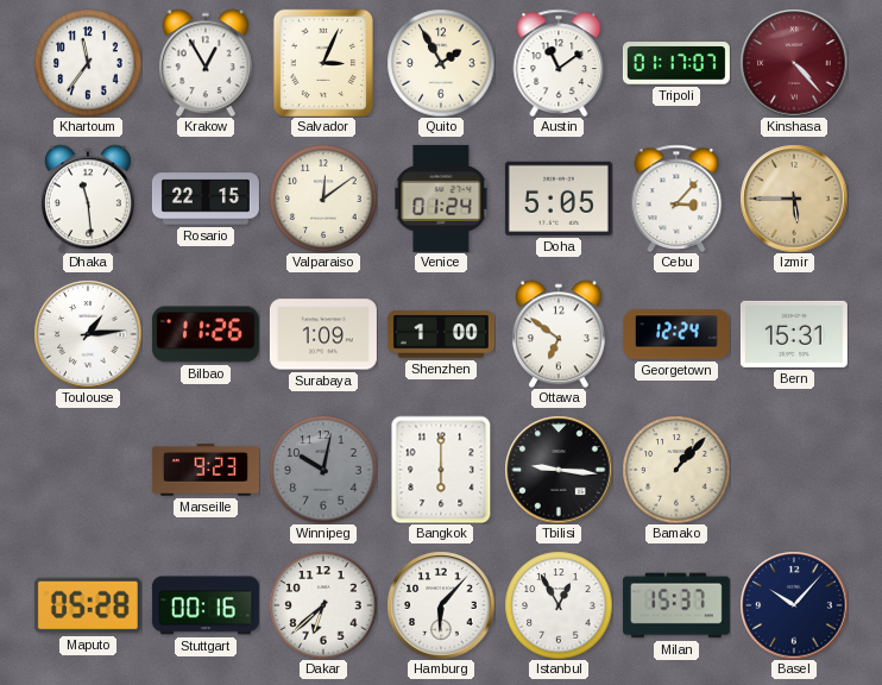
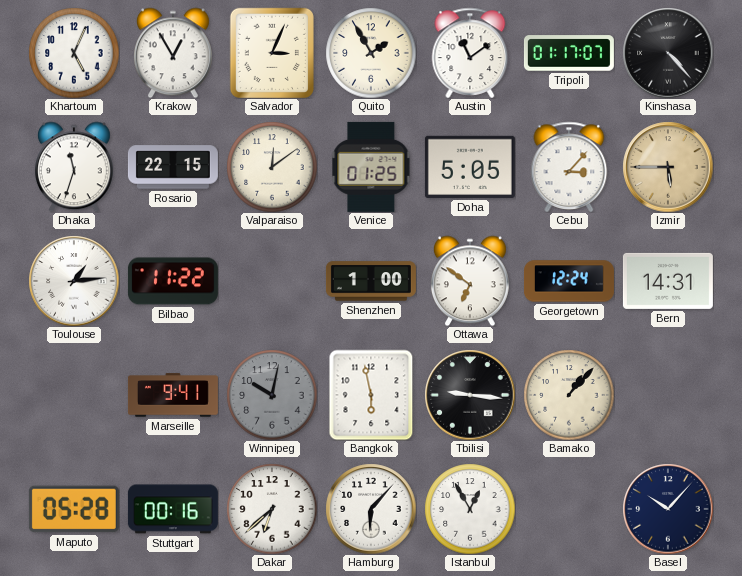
Khartoum: 11:36 -> 5:04 (74, 53)
Kinshasa dial: burgundy -> black (668, 53)
Dhaka: 11:29 -> 11:33 (74, 167)
Venice: 01:24 -> 01:25 (371, 167)
Bilbao: 11:26 -> 11:22 (173, 281)
Surabaya: 1:09 -> none (323, 334)
Bern: 15:31 -> 14:31 (668, 281)
Marseille: 9:23 -> 9:41 (173, 395)
Bangkok: 6:00 -> 5:58 (371, 395)
Milan: 15:37 -> none (676, 605)
